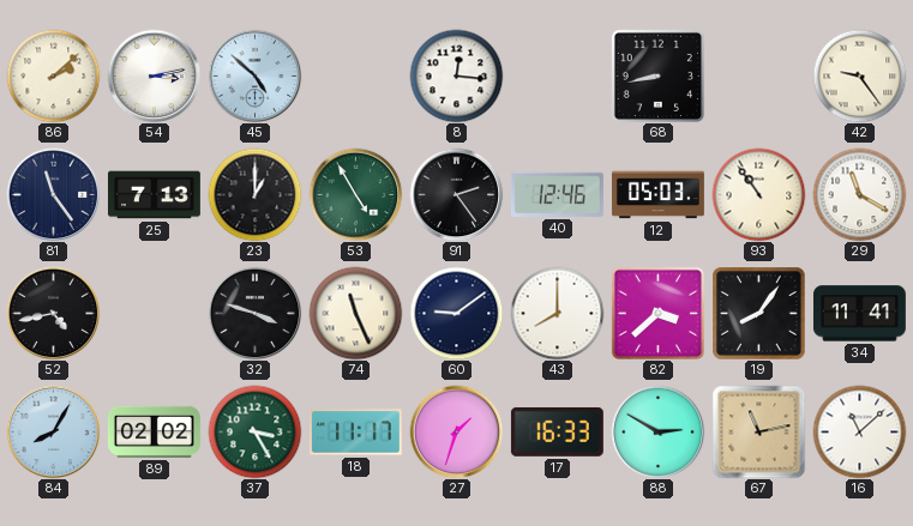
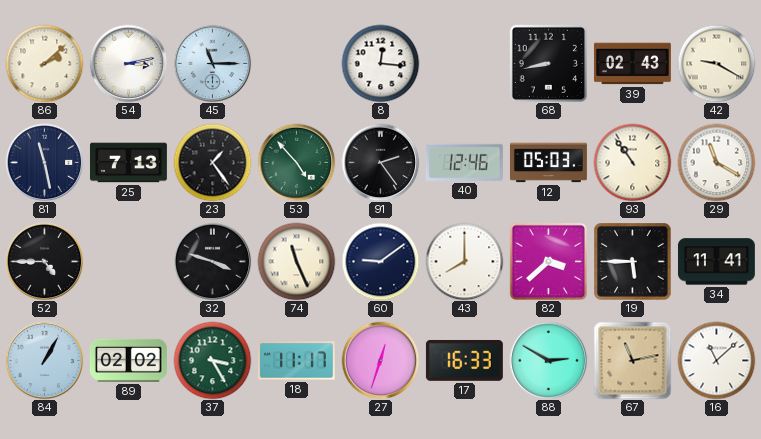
45: 4:52 -> 11:15 (212, 63)
39: none -> 02:43 (632, 64)
42: 9:24 -> 9:20 (716, 63)
81: 11:24 -> 11:28 (44, 162)
23: 1:00 -> 1:24 (212, 162)
53: 4:55 -> 4:53 (296, 162)
52: 4:43 -> 4:45 (44, 261)
19: 8:06 -> 5:45 (632, 261)
84: 8:05 -> 1:05 (44, 360)
27: 1:33 -> 12:33 (380, 360)
